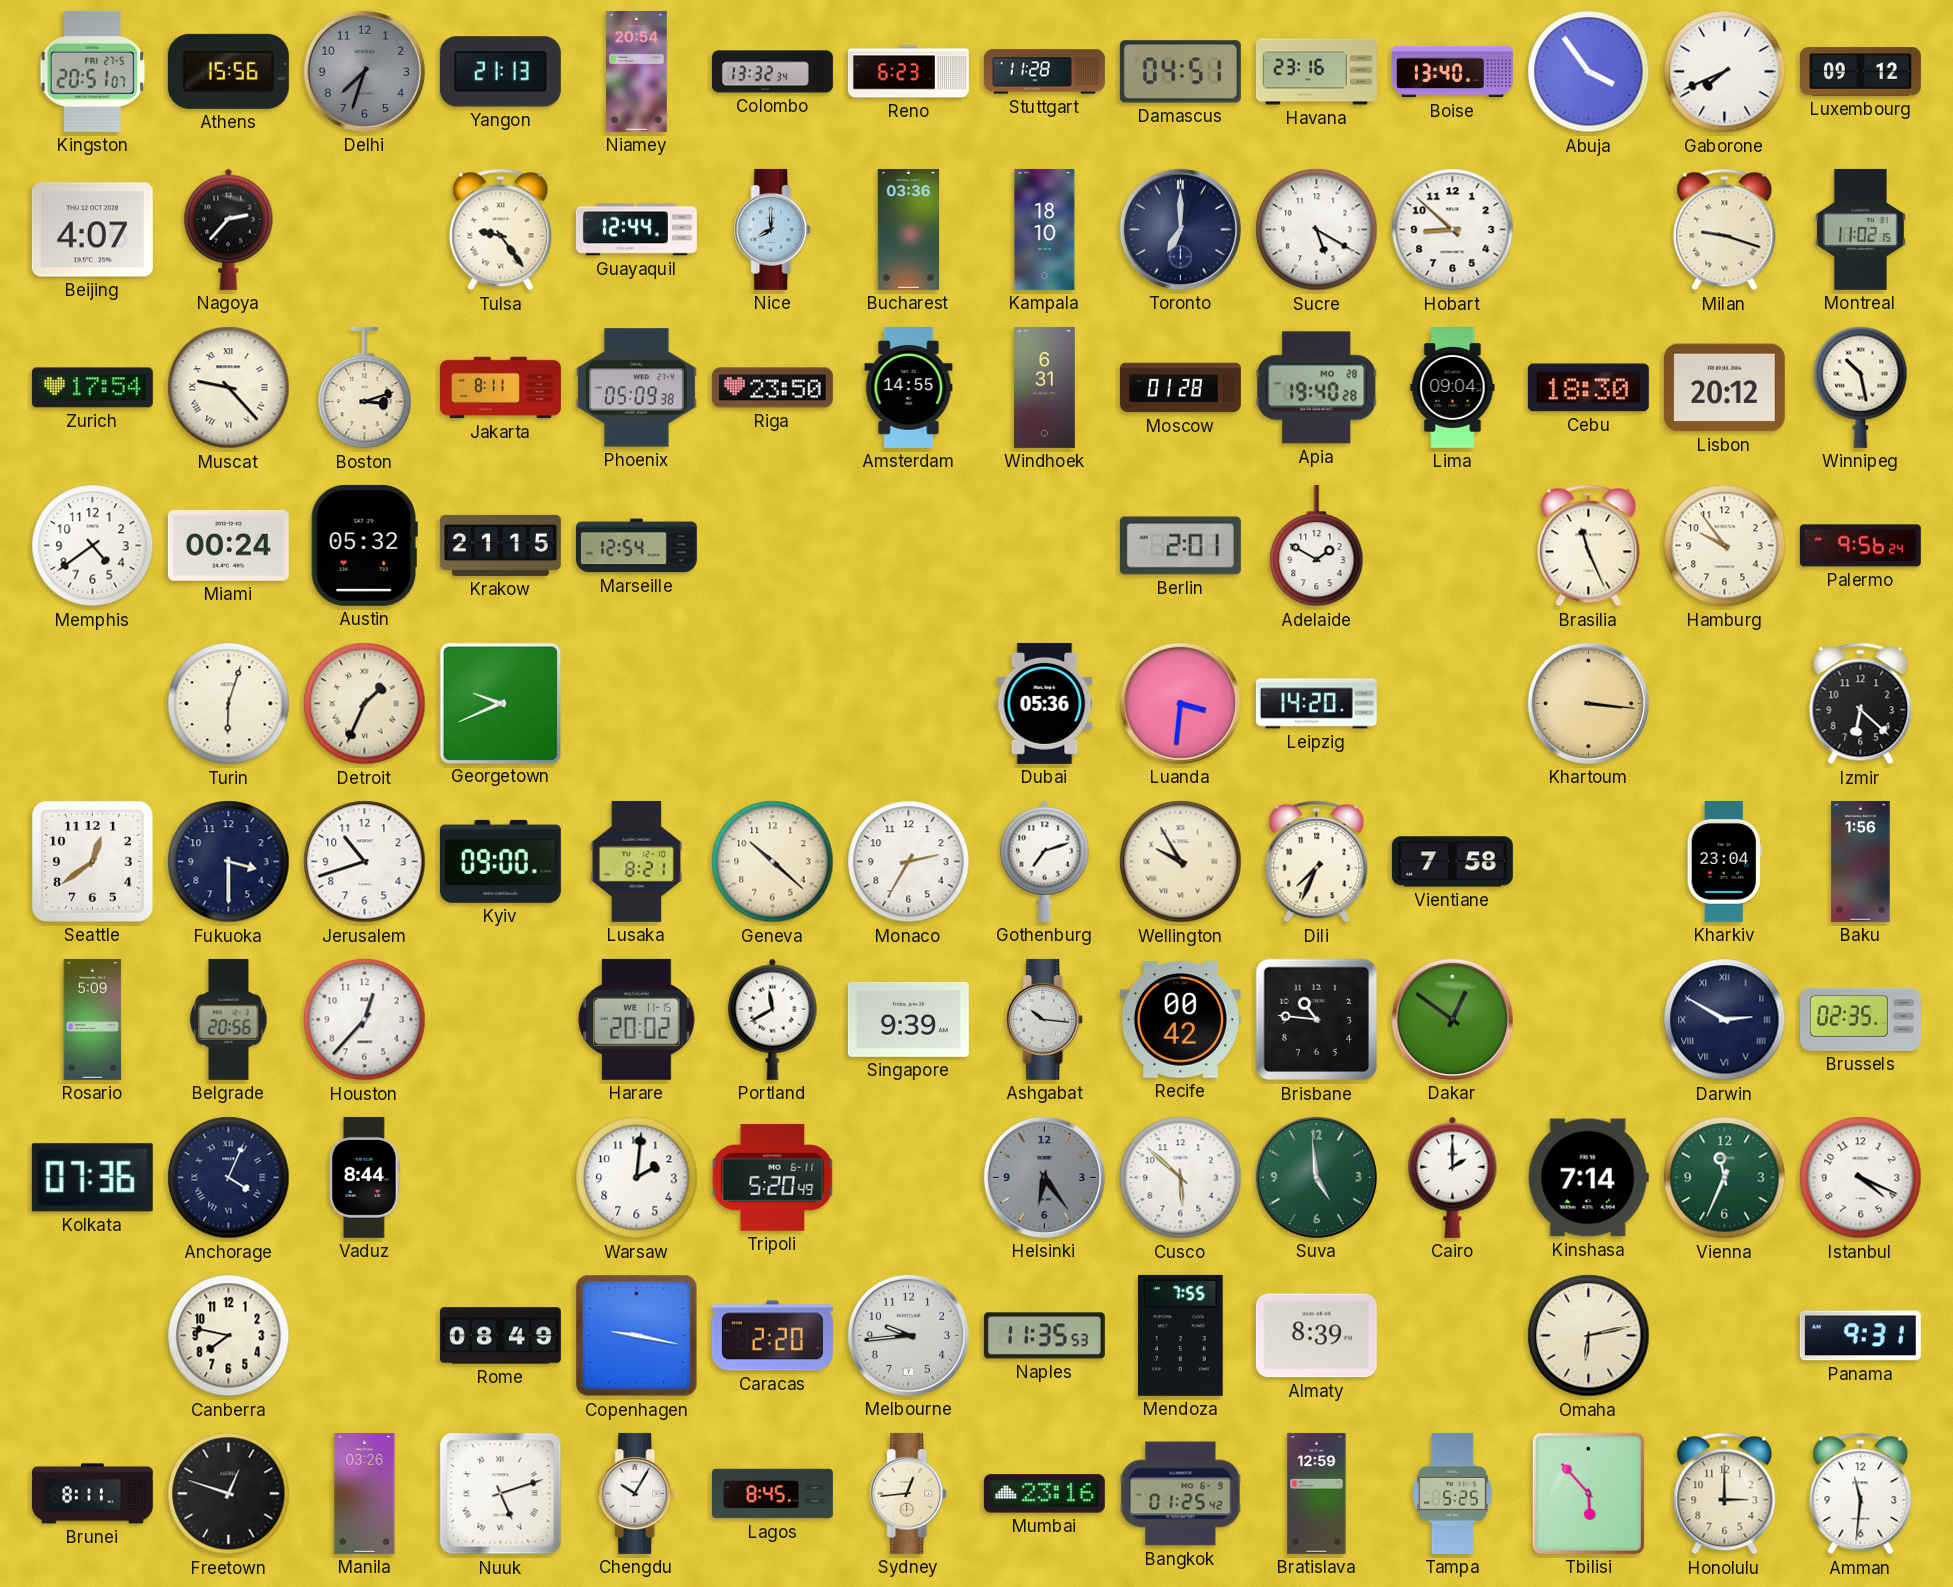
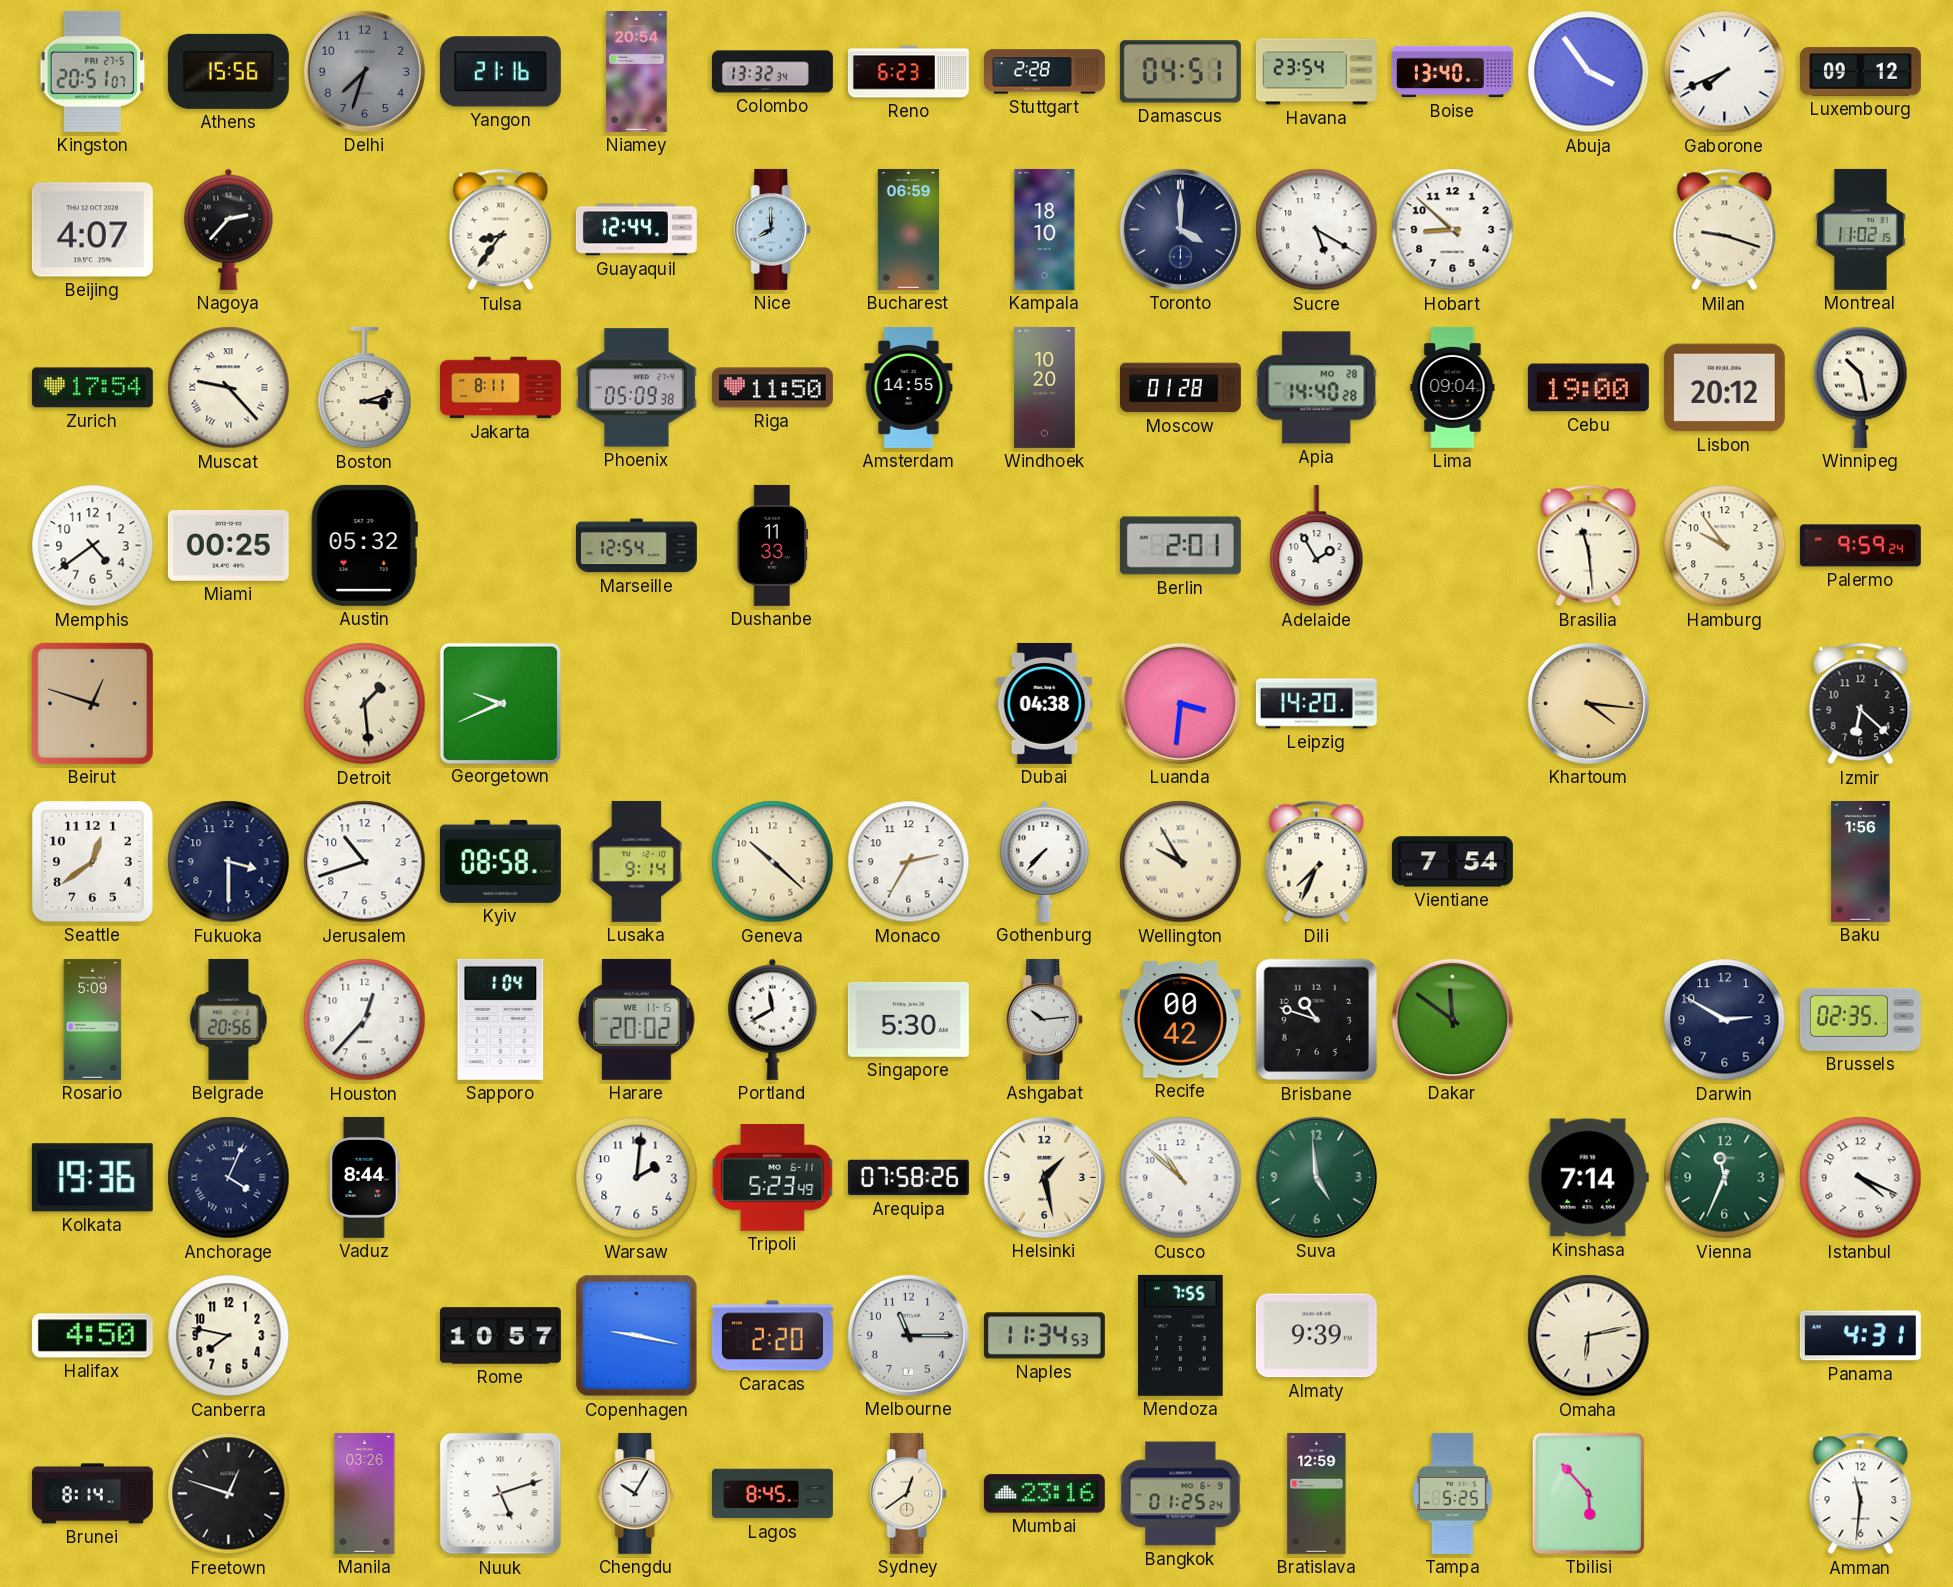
Yangon: 21:13 -> 21:16 (500, 72)
Stuttgart: 11:28 -> 2:28 (1044, 72)
Havana: 23:16 -> 23:54 (1316, 72)
Tulsa: 9:24 -> 8:36 (501, 230)
Bucharest: 03:36 -> 06:59 (909, 229)
Toronto: 7:00 -> 4:00 (1180, 229)
Riga: 23:50 -> 11:50 (772, 388)
Windhoek: 6:31 -> 10:20 (1045, 387)
Apia: 19:40 -> 14:40 (1317, 388)
Cebu: 18:30 -> 19:00 (1588, 388)
Miami: 00:24 -> 00:25 (228, 545)
Krakow: 21:15 -> none (500, 545)
Dushanbe: none -> 11:33 (773, 545)
Adelaide: 1:50 -> 1:55 (1317, 546)
Brasilia: 11:26 -> 11:29 (1589, 546)
Palermo: 9:56 -> 9:59 (1860, 546)
Beirut: none -> 12:48 (92, 703)
Turin: 6:03 -> none (229, 704)
Detroit: 1:34 -> 1:29 (365, 704)
Dubai: 05:36 -> 04:38 (1045, 703)
Khartoum: 3:16 -> 4:16 (1588, 703)
Kyiv: 09:00 -> 08:58 (500, 861)
Lusaka: 8:21 -> 9:14 (637, 861)
Gothenburg: 7:12 -> 7:37 (1045, 861)
Vientiane: 7:58 -> 7:54 (1452, 862)
Kharkiv: 23:04 -> none (1724, 861)
Sapporo: none -> 1:04 (501, 1019)
Singapore: 9:39 -> 5:30 (908, 1019)
Ashgabat: 10:16 -> 10:14 (1045, 1019)
Brisbane: 10:46 -> 10:48 (1317, 1020)
Dakar: 12:51 -> 11:51 (1452, 1019)
Darwin numerals: Roman -> Arabic (1725, 1020)
Kolkata: 07:36 -> 19:36 (92, 1178)
Tripoli: 5:20 -> 5:23 (773, 1177)
Arequipa: none -> 07:58 (908, 1178)
Helsinki: 6:24 -> 1:28 (1044, 1177)
Helsinki dial: grey -> cream (1044, 1177)
Cusco: 5:52 -> 10:52 (1181, 1178)
Cairo: 2:00 -> none (1453, 1177)
Halifax: none -> 4:50 (92, 1336)
Rome: 08:49 -> 10:57 (500, 1336)
Melbourne: 9:44 -> 11:15 (908, 1335)
Naples: 11:35 -> 11:34 (1044, 1336)
Almaty: 8:39 -> 9:39 (1316, 1336)
Panama: 9:31 -> 4:31 (1860, 1336)
Brunei: 8:11 -> 8:14 (92, 1494)
Sydney: 12:44 -> 12:39 (909, 1493)
Bangkok: 01:25:42 -> 01:25:24 (1181, 1494)
Honolulu: 3:00 -> none (1725, 1494)
